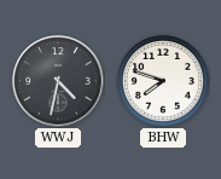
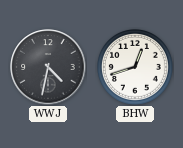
BHW: 7:48 -> 12:42 (135, 67)
